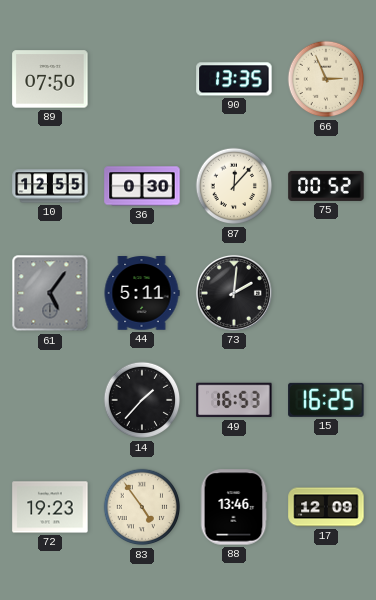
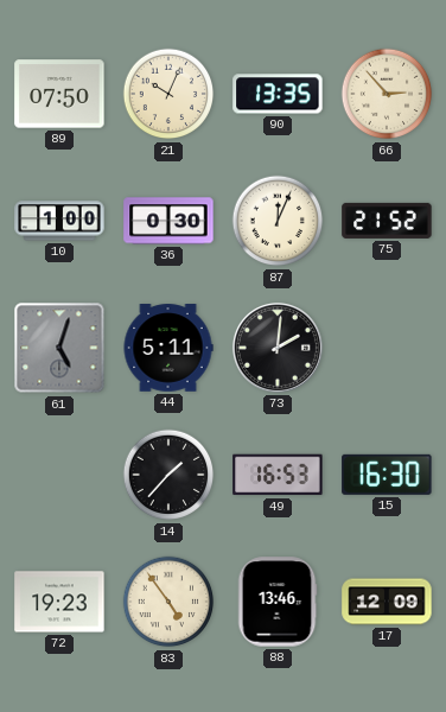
21: none -> 10:04 (168, 94)
66: 2:56 -> 2:53 (387, 94)
10: 12:55 -> 1:00 (59, 221)
87: 12:07 -> 12:04 (278, 221)
75: 00:52 -> 21:52 (387, 221)
61: 5:06 -> 5:03 (59, 348)
15: 16:25 -> 16:30 (387, 475)
